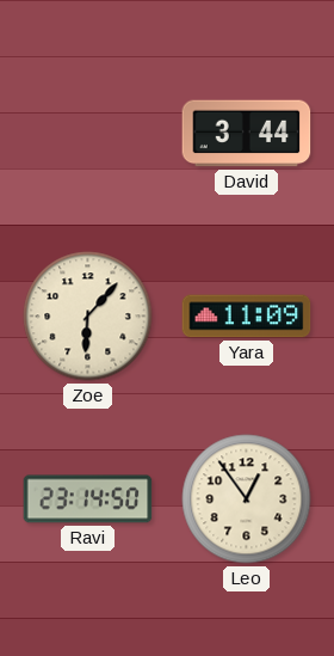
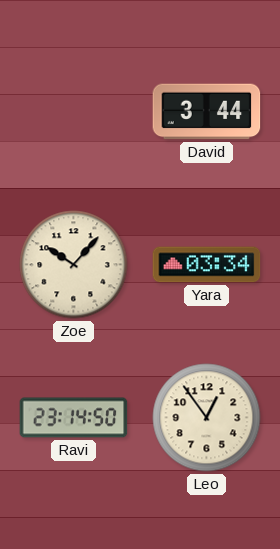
Zoe: 6:07 -> 10:07 (74, 265)
Yara: 11:09 -> 03:34 (207, 265)
